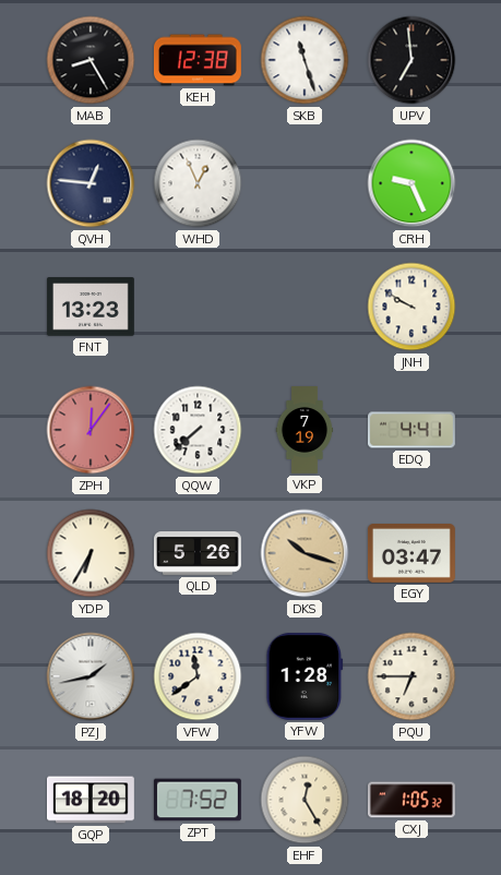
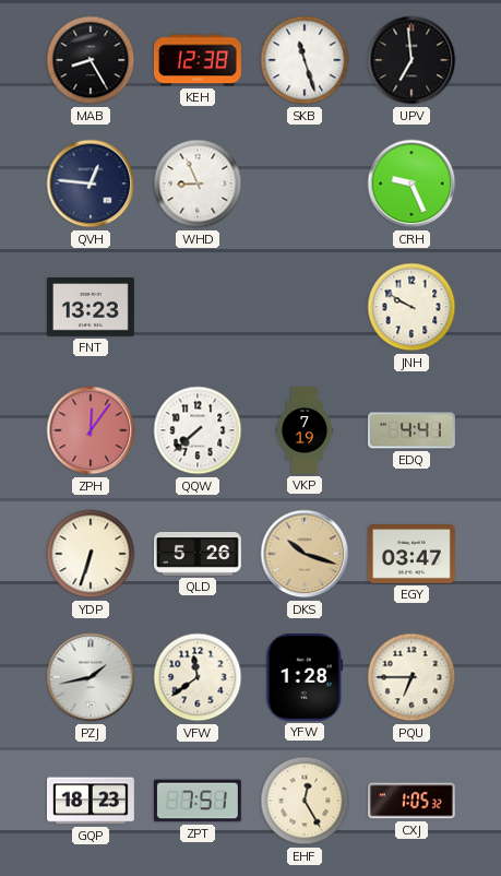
WHD: 12:56 -> 8:56 (198, 184)
YDP: 6:35 -> 6:33 (91, 554)
GQP: 18:20 -> 18:23 (92, 801)
ZPT: 7:52 -> 7:51 (198, 801)
